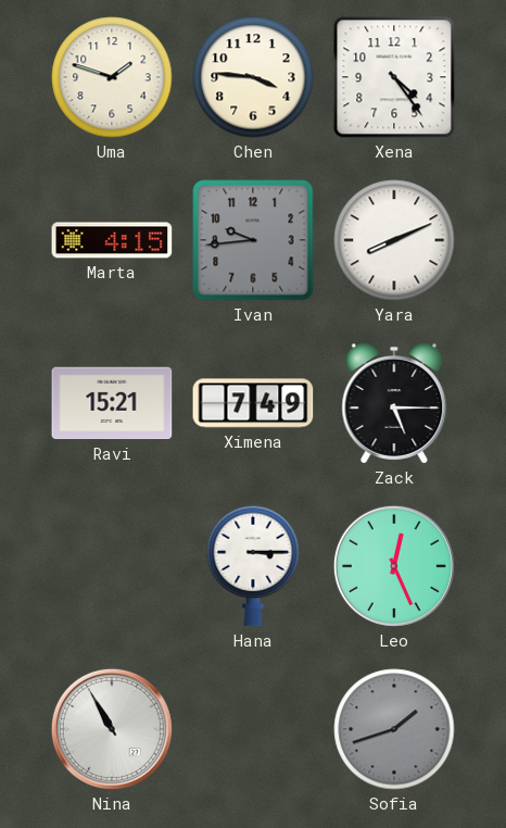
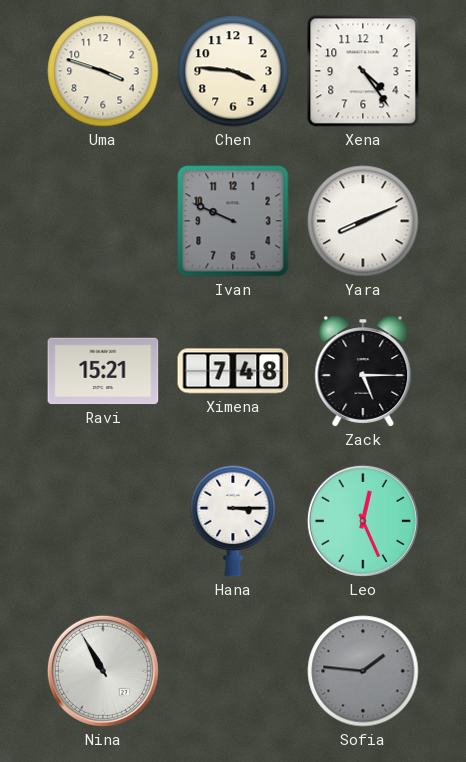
Uma: 1:48 -> 3:48 (103, 71)
Marta: 4:15 -> none (112, 240)
Ivan: 9:44 -> 9:49 (233, 221)
Ximena: 7:49 -> 7:48 (233, 371)
Sofia: 1:42 -> 1:46 (363, 671)
